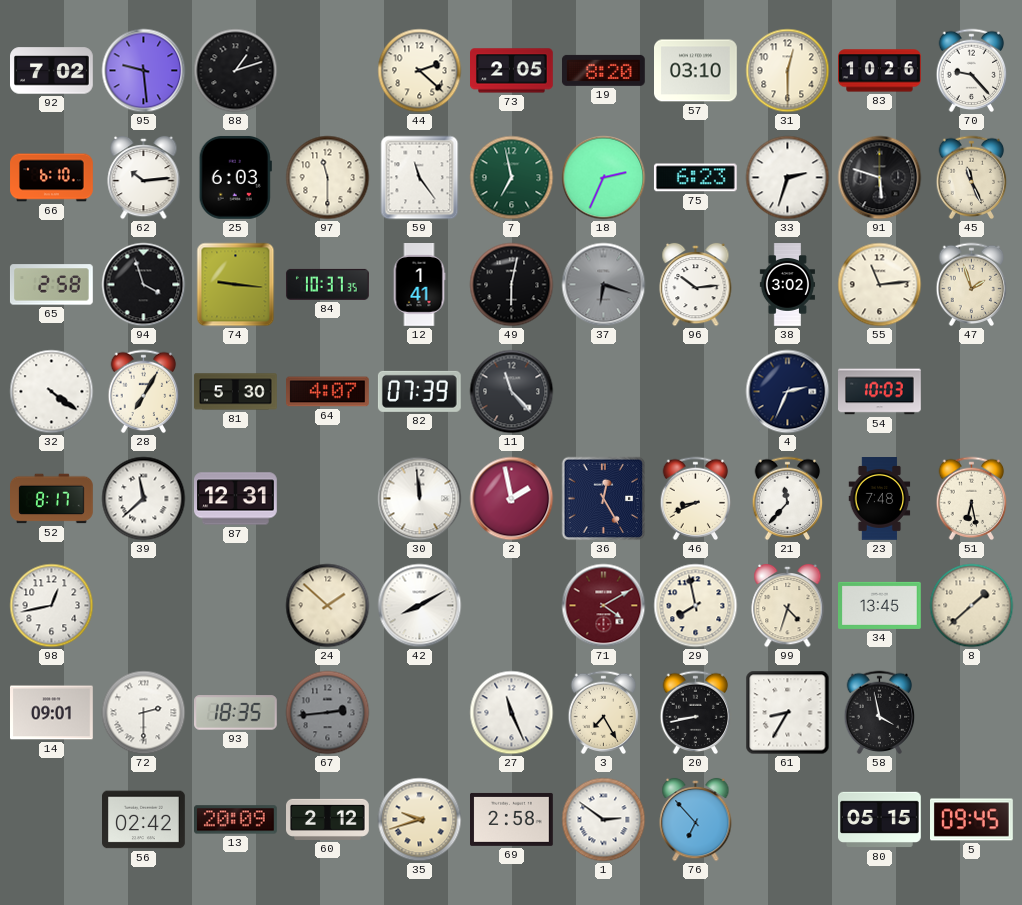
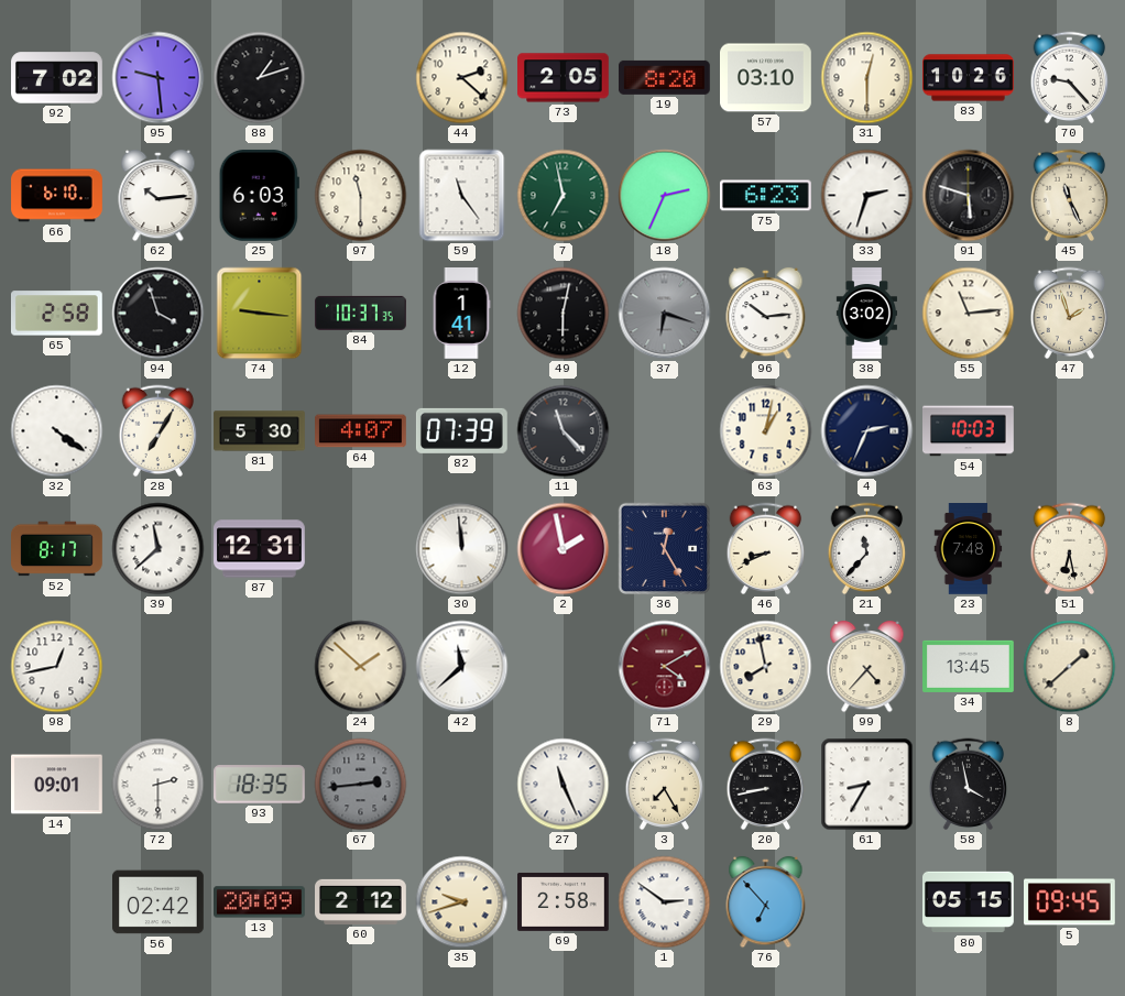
63: none -> 1:02 (766, 431)
42: 8:10 -> 11:38 (462, 667)
99: 4:33 -> 4:37 (867, 667)
